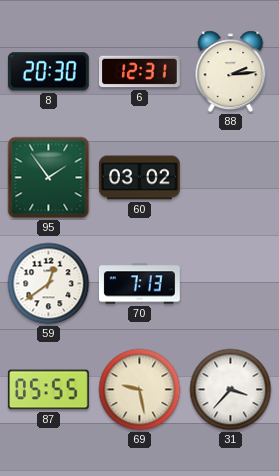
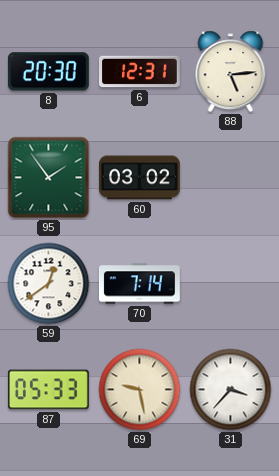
88: 2:14 -> 5:14 (231, 72)
70: 7:13 -> 7:14 (139, 284)
87: 05:55 -> 05:33 (48, 390)
